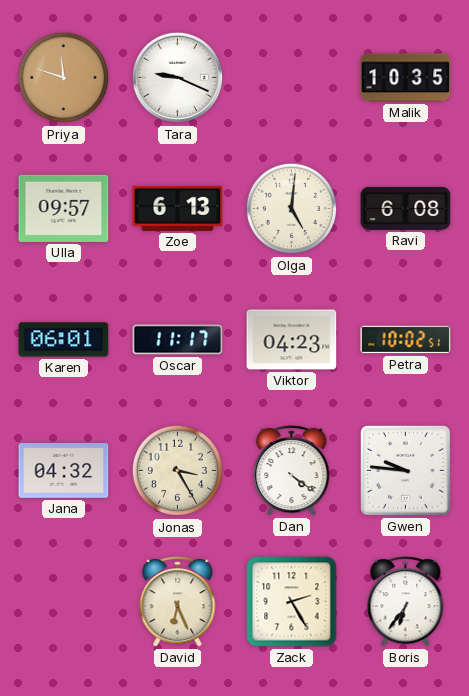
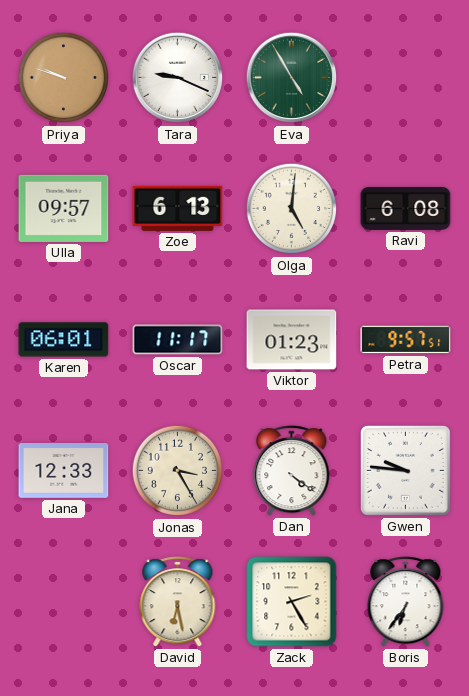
Priya: 11:48 -> 9:48 (64, 78)
Eva: none -> 4:55 (292, 78)
Malik: 10:35 -> none (406, 78)
Viktor: 04:23 -> 01:23 (292, 340)
Petra: 10:02 -> 9:57 (406, 340)
Jana: 04:32 -> 12:33 (64, 471)
David: 6:26 -> 6:28 (178, 602)
